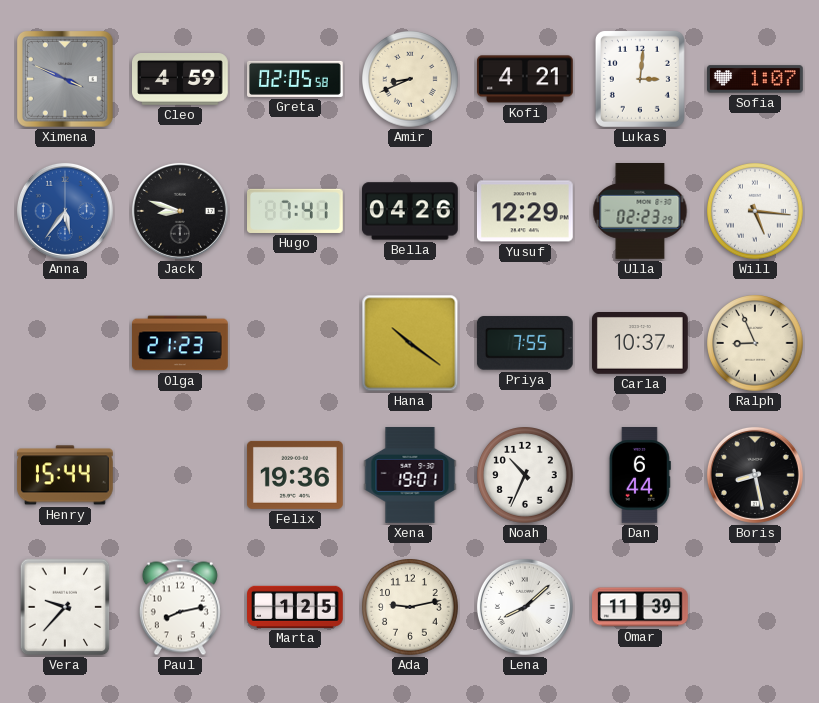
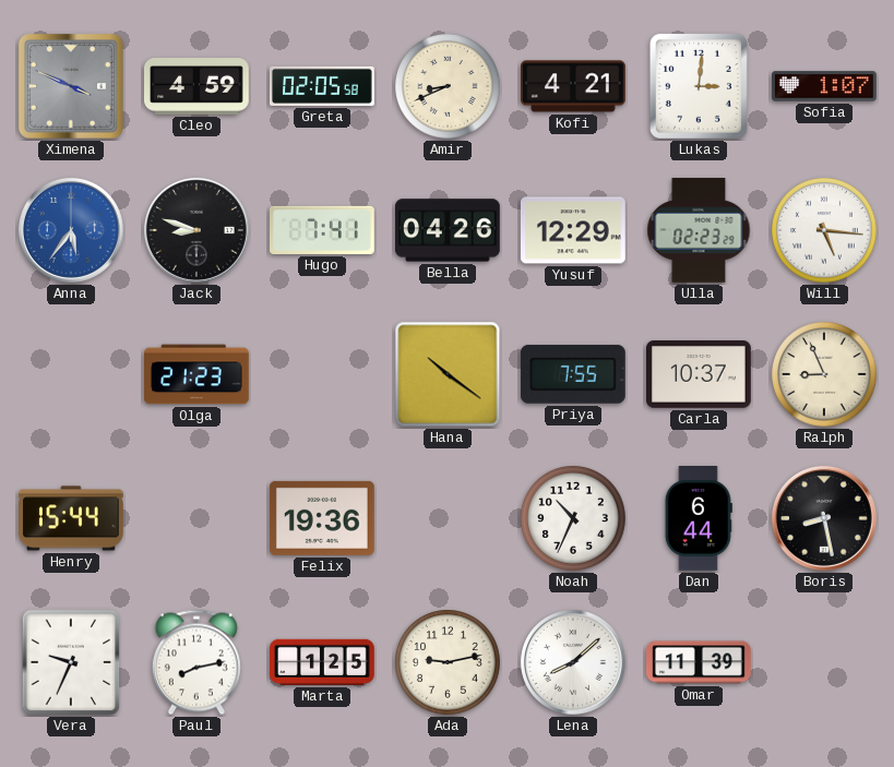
Xena: 19:01 -> none (410, 476)
Vera: 9:37 -> 9:34 (71, 662)
